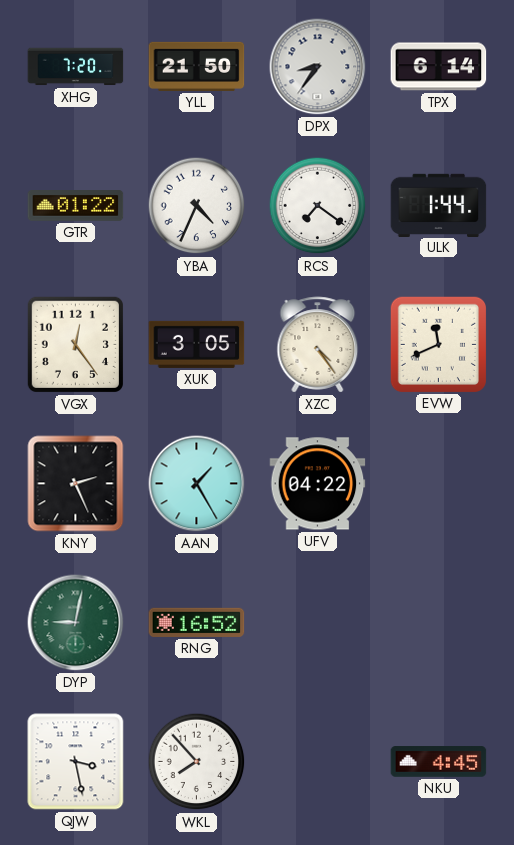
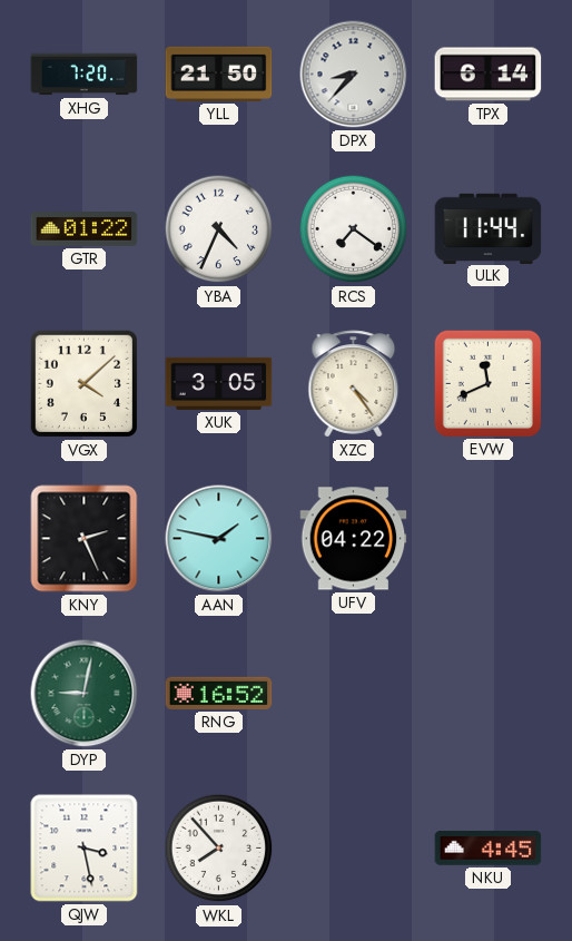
DPX: 8:36 -> 8:37 (354, 75)
ULK: 1:44 -> 11:44 (489, 228)
VGX: 12:24 -> 4:08 (83, 383)
AAN: 1:25 -> 1:47 (219, 539)
